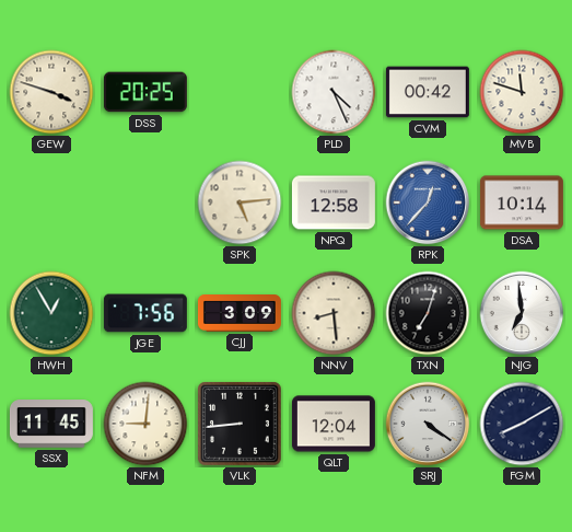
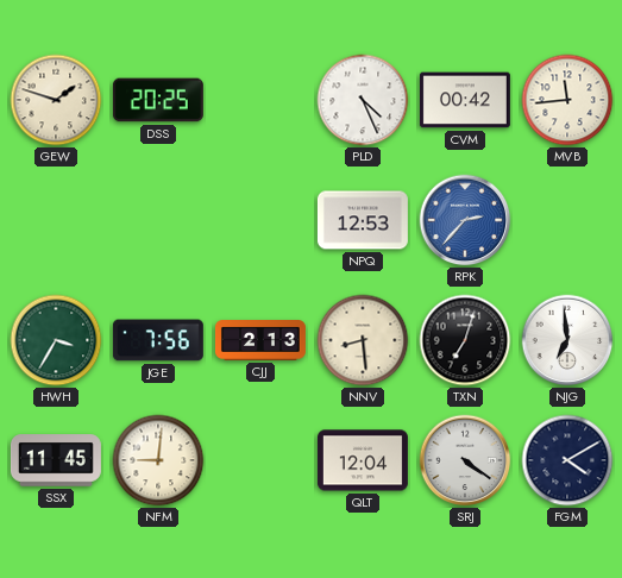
GEW: 3:48 -> 1:48 (56, 100)
MVB: 11:48 -> 11:44 (567, 100)
SPK: 5:14 -> none (240, 203)
NPQ: 12:58 -> 12:53 (363, 220)
RPK: 12:37 -> 2:37 (465, 220)
DSA: 10:14 -> none (522, 203)
HWH: 12:55 -> 3:35 (56, 340)
CJJ: 3:09 -> 2:13 (260, 341)
VLK: 8:44 -> none (241, 425)
FGM: 8:10 -> 4:10 (567, 460)
